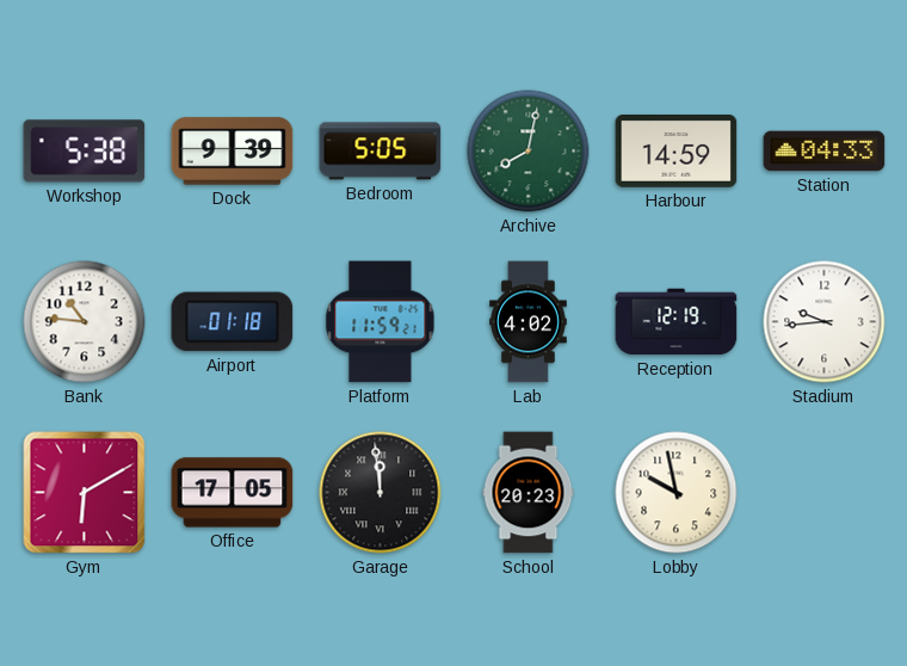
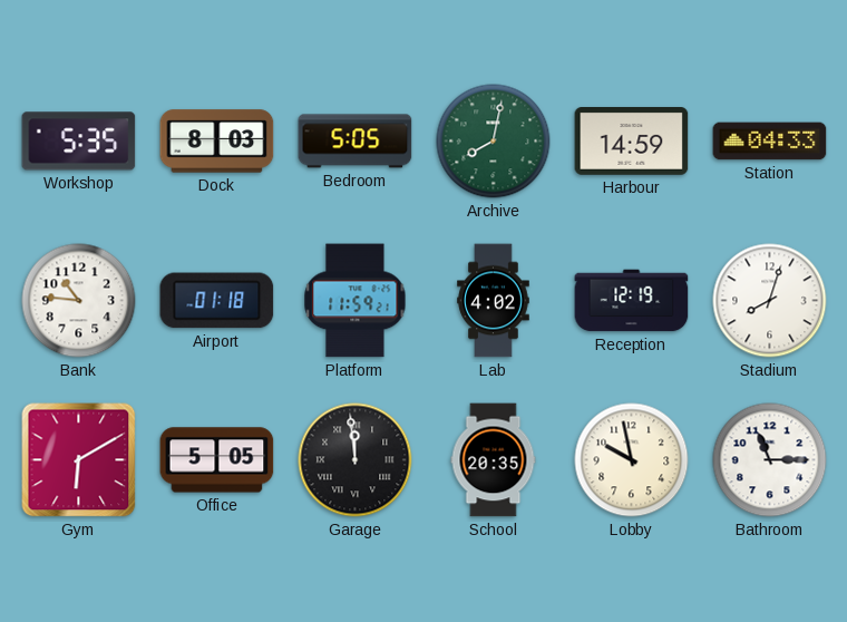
Workshop: 5:38 -> 5:35 (79, 142)
Dock: 9:39 -> 8:03 (217, 142)
Stadium: 9:44 -> 8:03 (770, 301)
Office: 17:05 -> 5:05 (217, 460)
School: 20:23 -> 20:35 (494, 460)
Bathroom: none -> 11:15 (770, 460)
